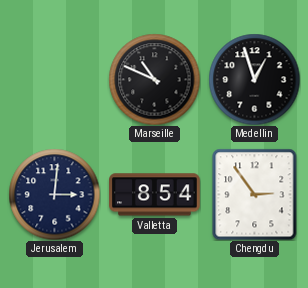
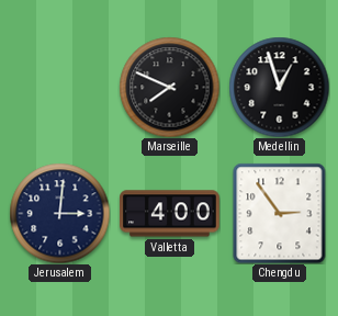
Marseille: 10:49 -> 7:49 (169, 87)
Valletta: 8:54 -> 4:00 (170, 214)
